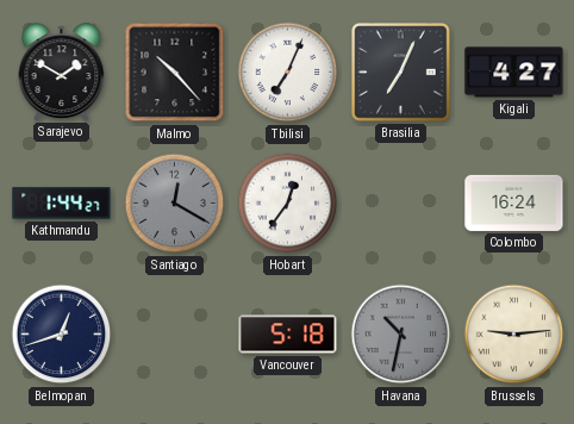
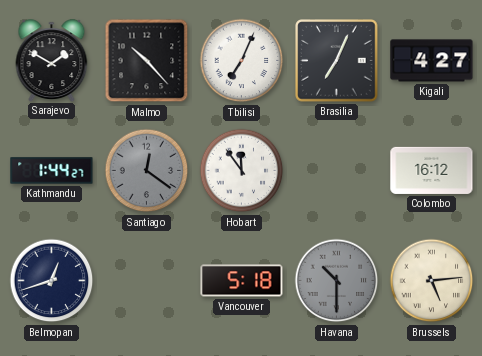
Santiago: 12:20 -> 12:21 (147, 171)
Hobart: 12:36 -> 11:54 (242, 171)
Colombo: 16:24 -> 16:12 (432, 170)
Havana: 10:32 -> 10:30 (337, 281)
Brussels: 9:14 -> 5:14 (432, 281)
